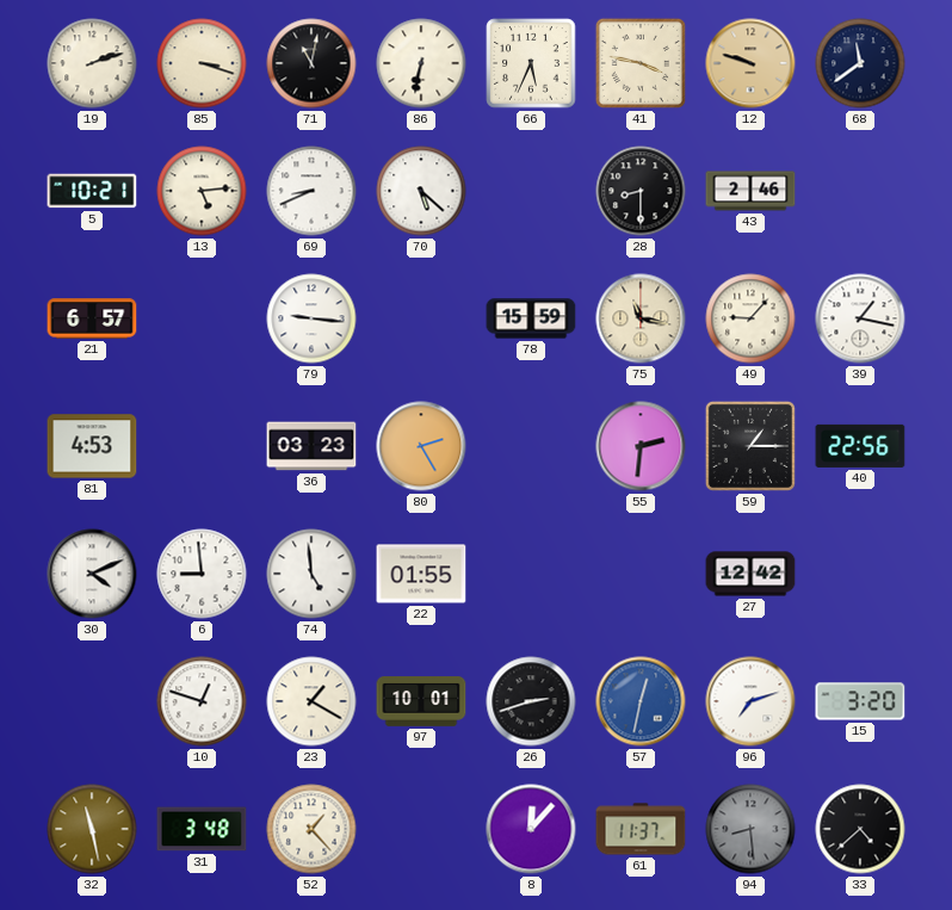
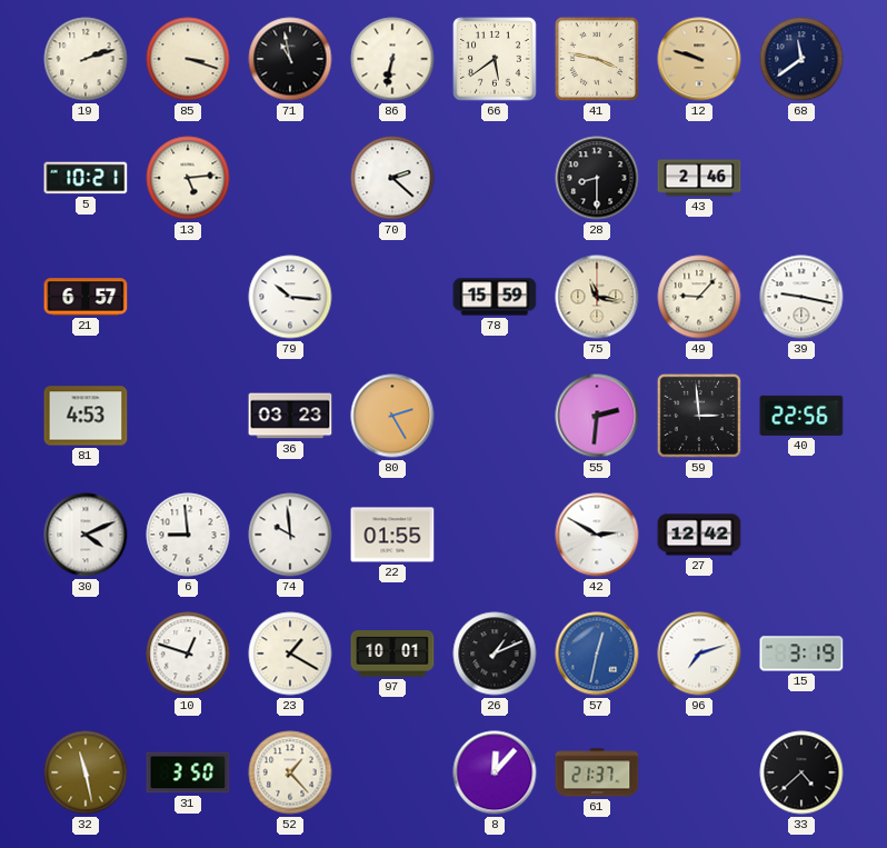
71: 11:02 -> 10:58 (290, 59)
66: 5:34 -> 5:39 (495, 59)
69: 8:41 -> none (311, 191)
70: 5:22 -> 2:22 (392, 178)
79: 9:16 -> 10:16 (290, 297)
39: 1:17 -> 9:17 (801, 297)
59: 1:15 -> 2:59 (699, 416)
74: 4:59 -> 9:59 (290, 535)
42: none -> 2:50 (597, 535)
26: 2:42 -> 1:11 (495, 654)
15: 3:20 -> 3:19 (801, 654)
31: 3:48 -> 3:50 (188, 772)
61: 11:37 -> 21:37 (597, 772)
94: 8:29 -> none (750, 829)
